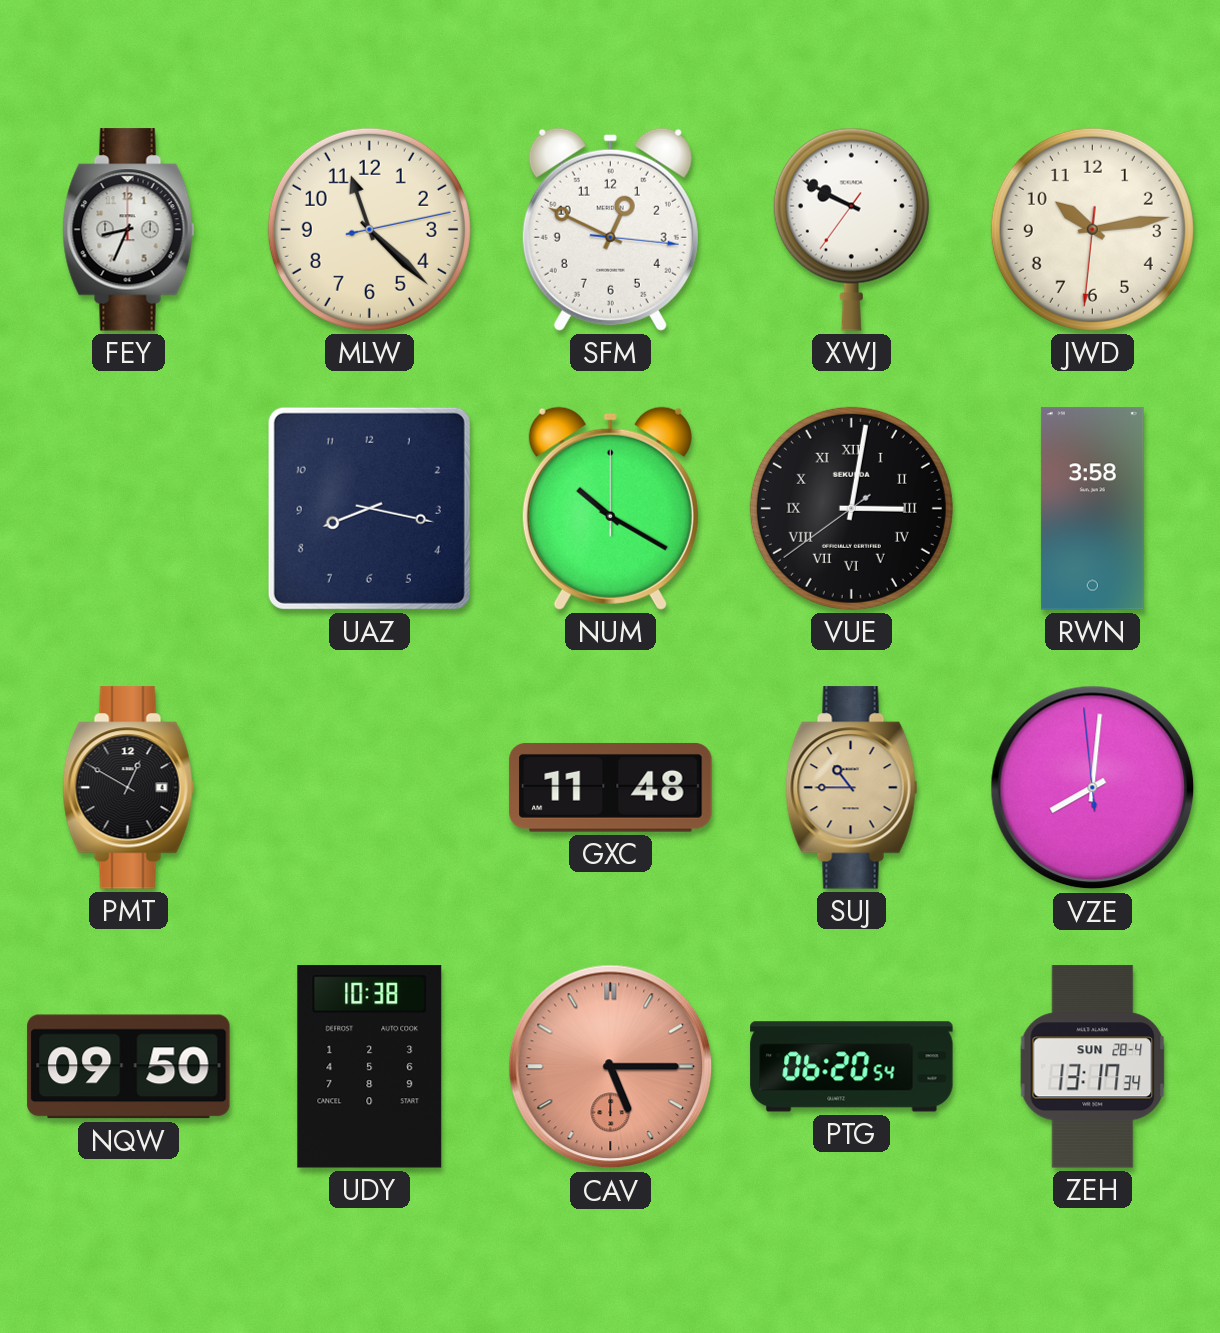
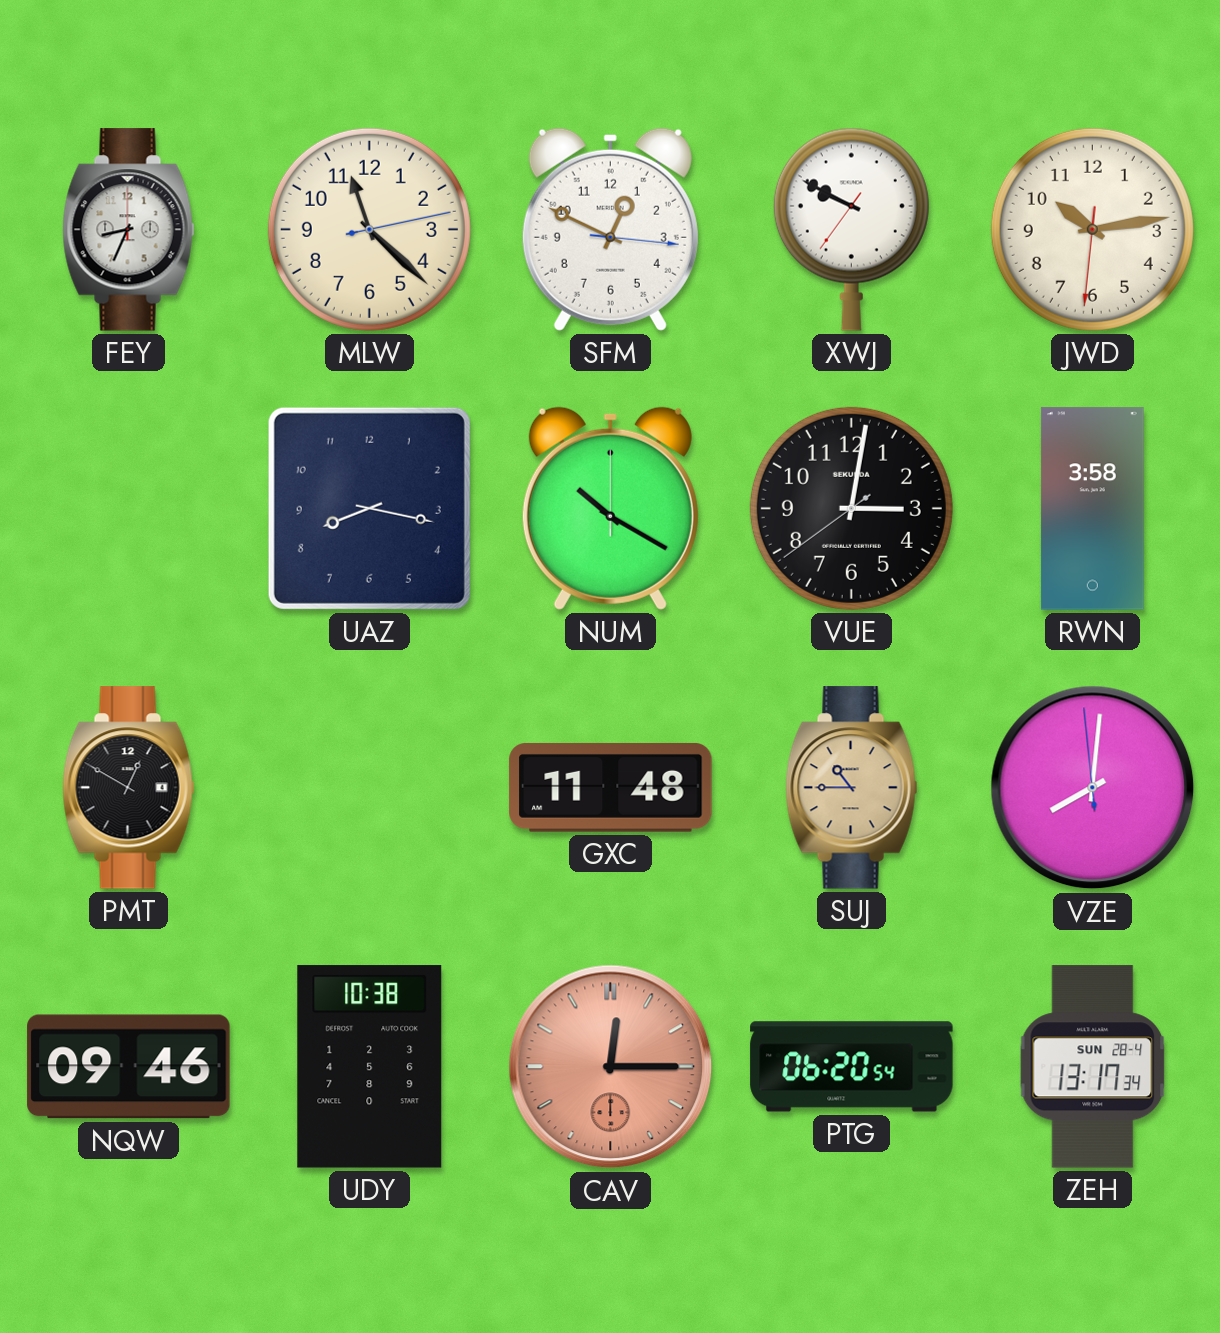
VUE numerals: Roman -> Arabic (851, 508)
NQW: 09:50 -> 09:46 (129, 1067)
CAV: 5:15 -> 12:15 (611, 1067)
